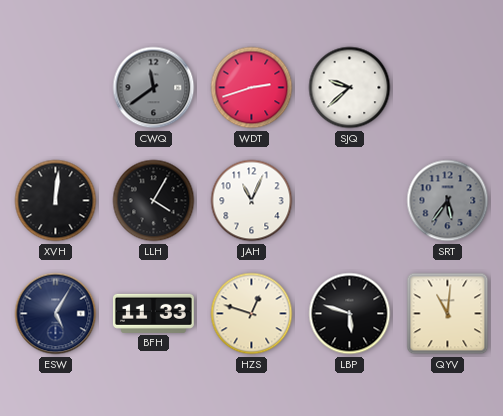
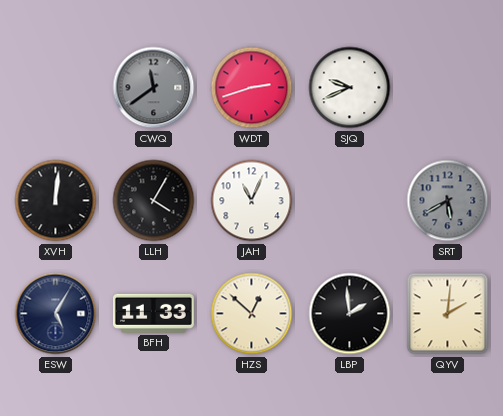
SJQ: 9:38 -> 9:41 (350, 88)
SRT: 5:36 -> 5:40 (448, 201)
HZS: 12:48 -> 12:52 (252, 314)
LBP: 5:48 -> 1:59 (350, 314)
QYV: 11:01 -> 2:01 (448, 314)
